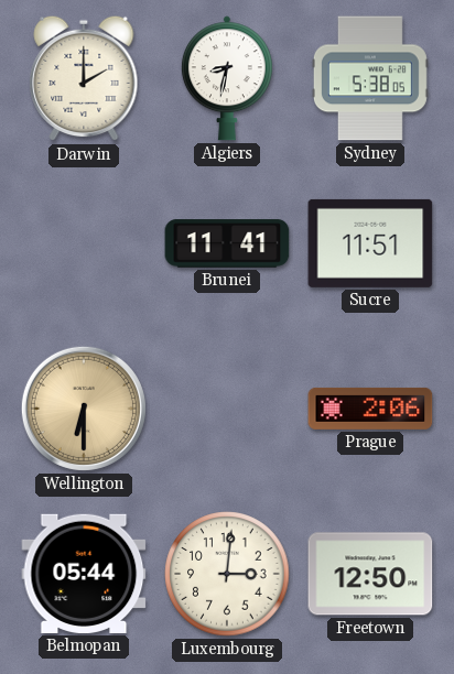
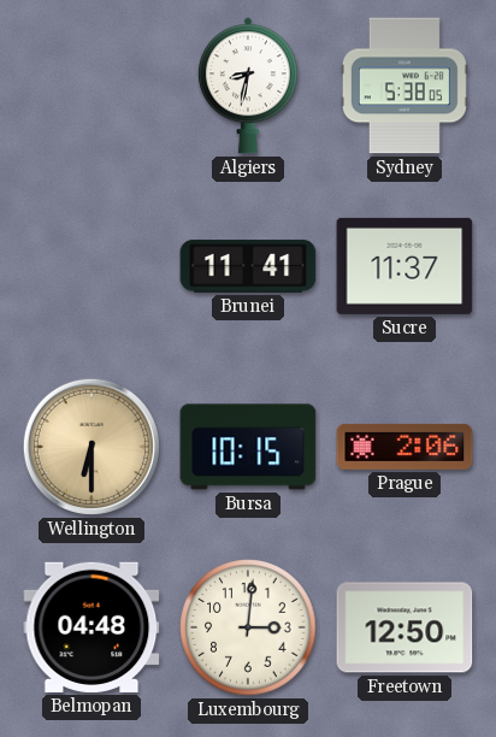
Darwin: 2:00 -> none (84, 78)
Sucre: 11:51 -> 11:37 (405, 266)
Bursa: none -> 10:15 (248, 447)
Belmopan: 05:44 -> 04:48 (91, 627)
